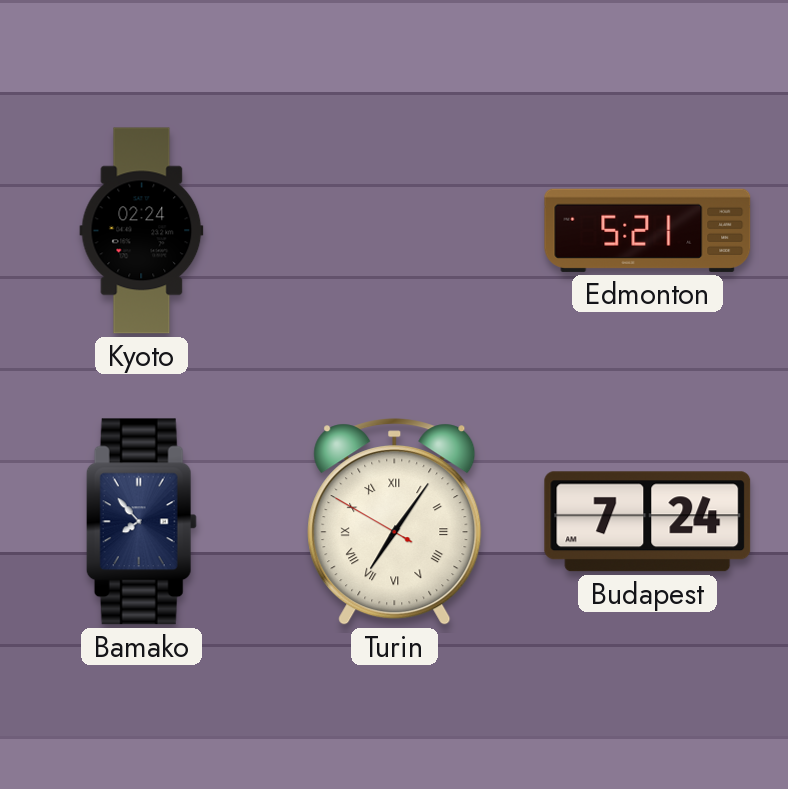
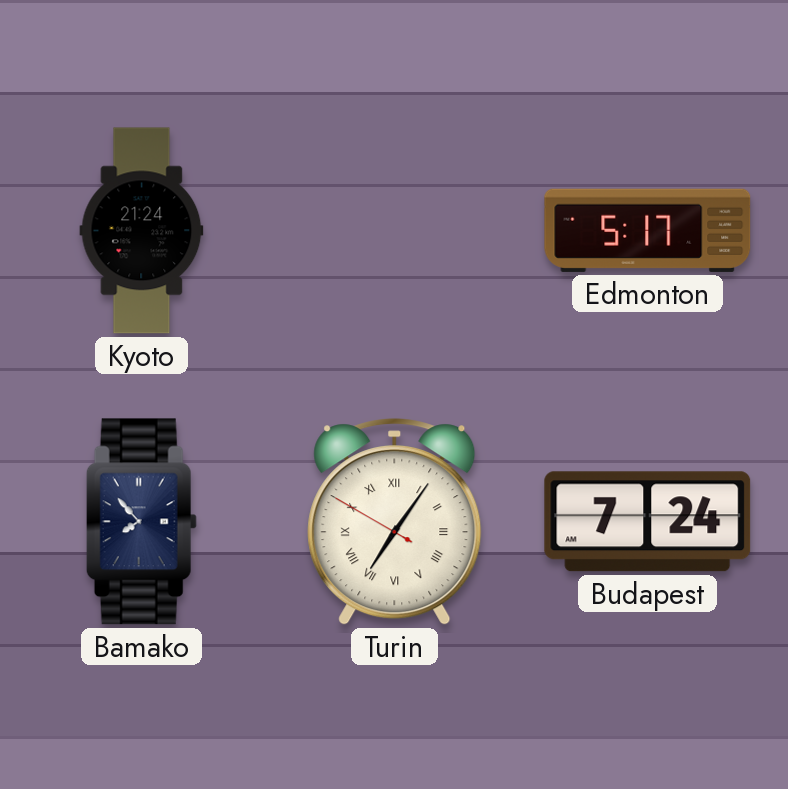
Kyoto: 02:24 -> 21:24 (142, 231)
Edmonton: 5:21 -> 5:17 (648, 230)
